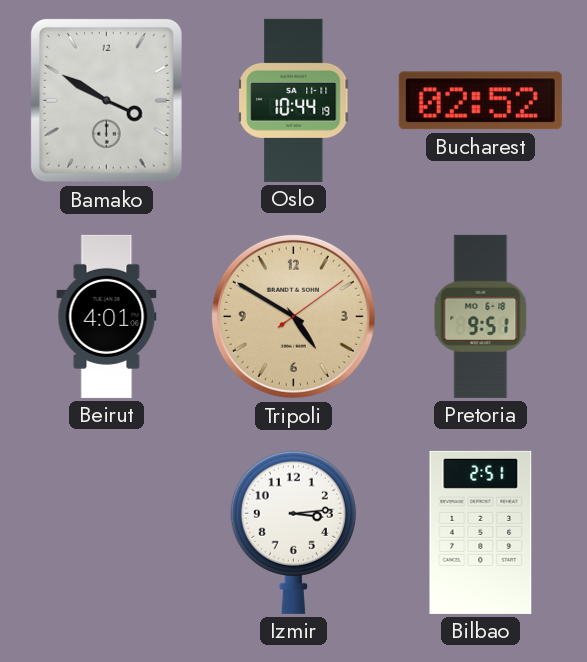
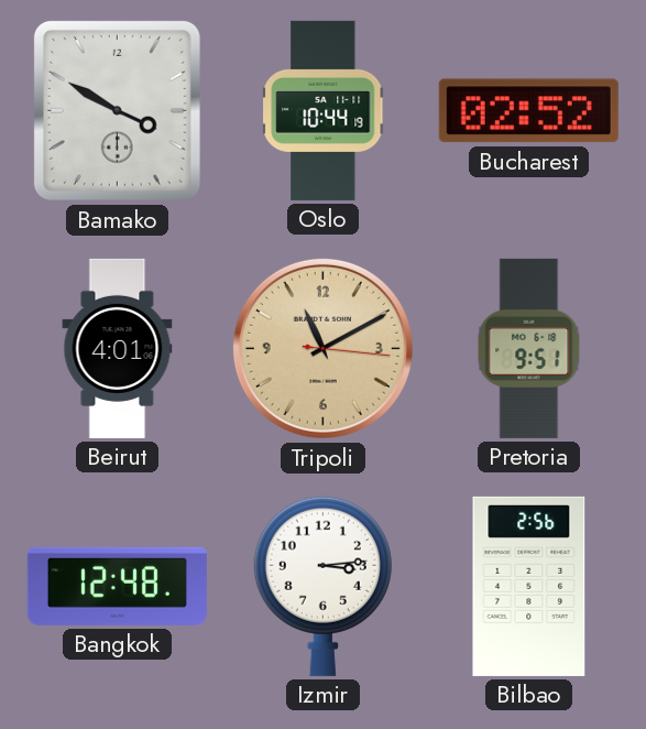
Tripoli: 4:50 -> 11:10 (322, 348)
Bangkok: none -> 12:48 (117, 586)
Bilbao: 2:51 -> 2:56 (529, 586)
